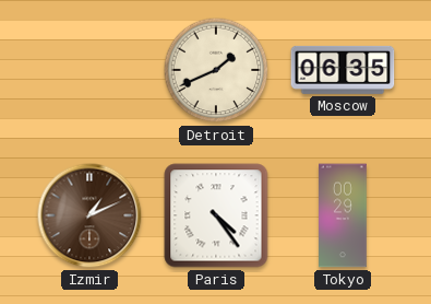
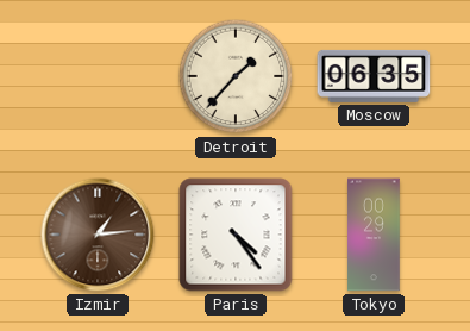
Detroit: 1:41 -> 1:37 (236, 76)
Izmir: 1:11 -> 1:14 (98, 235)
